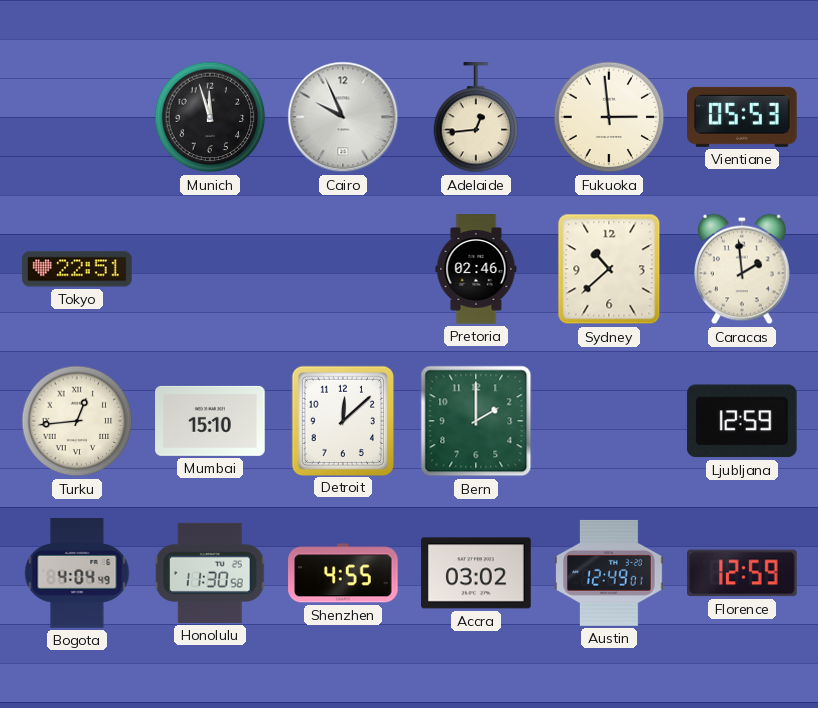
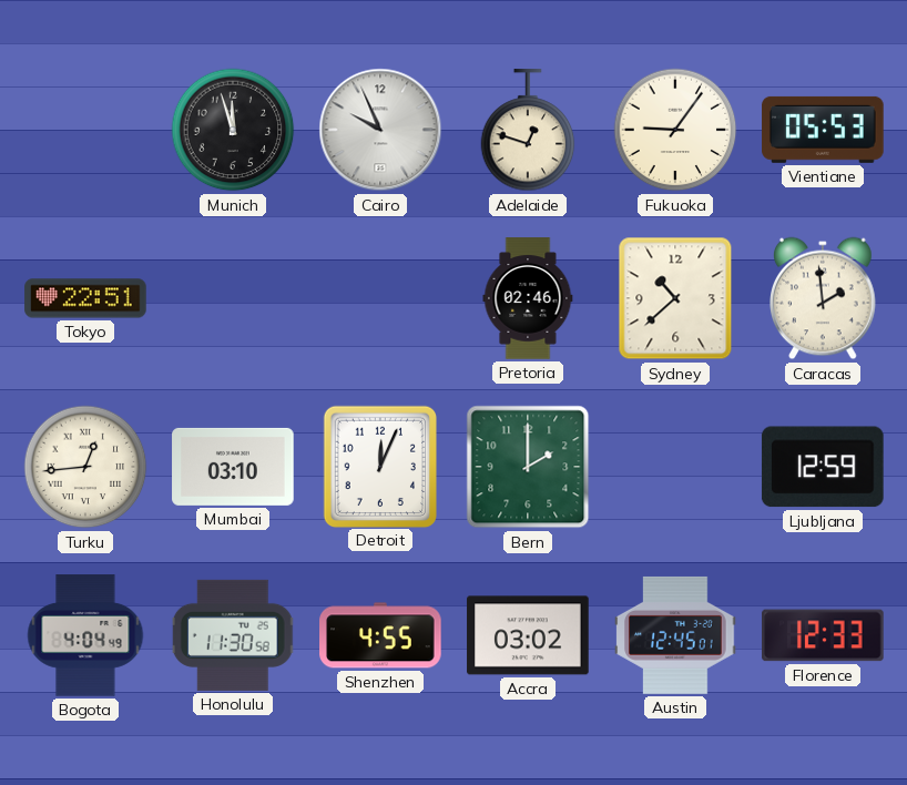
Adelaide: 12:44 -> 12:48 (528, 131)
Fukuoka: 2:59 -> 9:06 (675, 130)
Mumbai: 15:10 -> 03:10 (233, 467)
Detroit: 12:08 -> 12:04 (379, 466)
Austin: 12:49 -> 12:45 (675, 635)
Florence: 12:59 -> 12:33 (823, 635)
